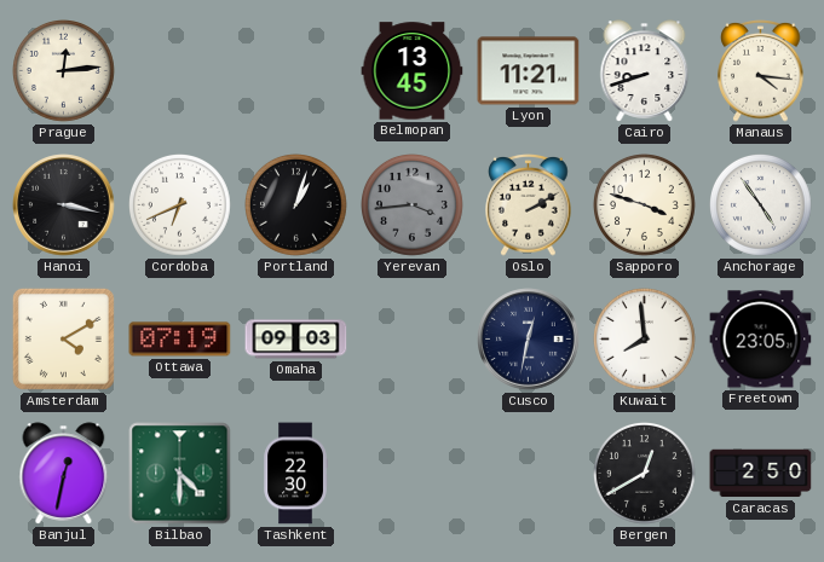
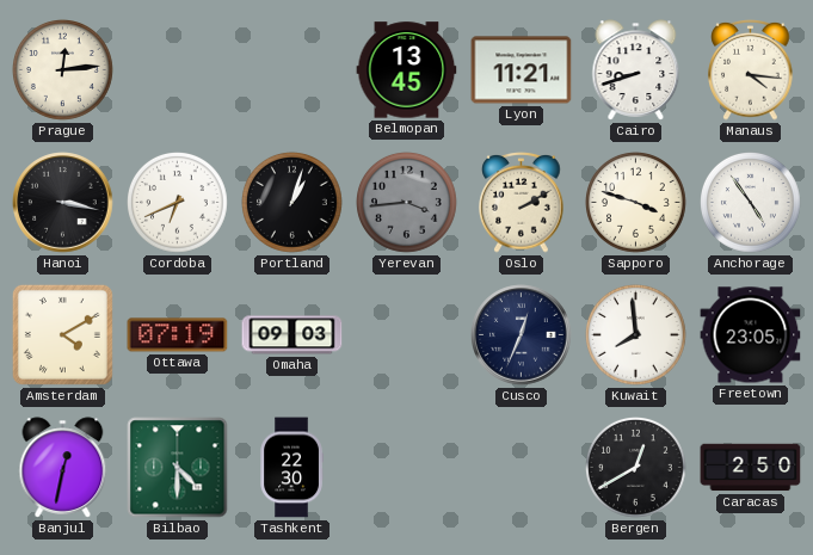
Cusco: 12:32 -> 12:34 (522, 335)
